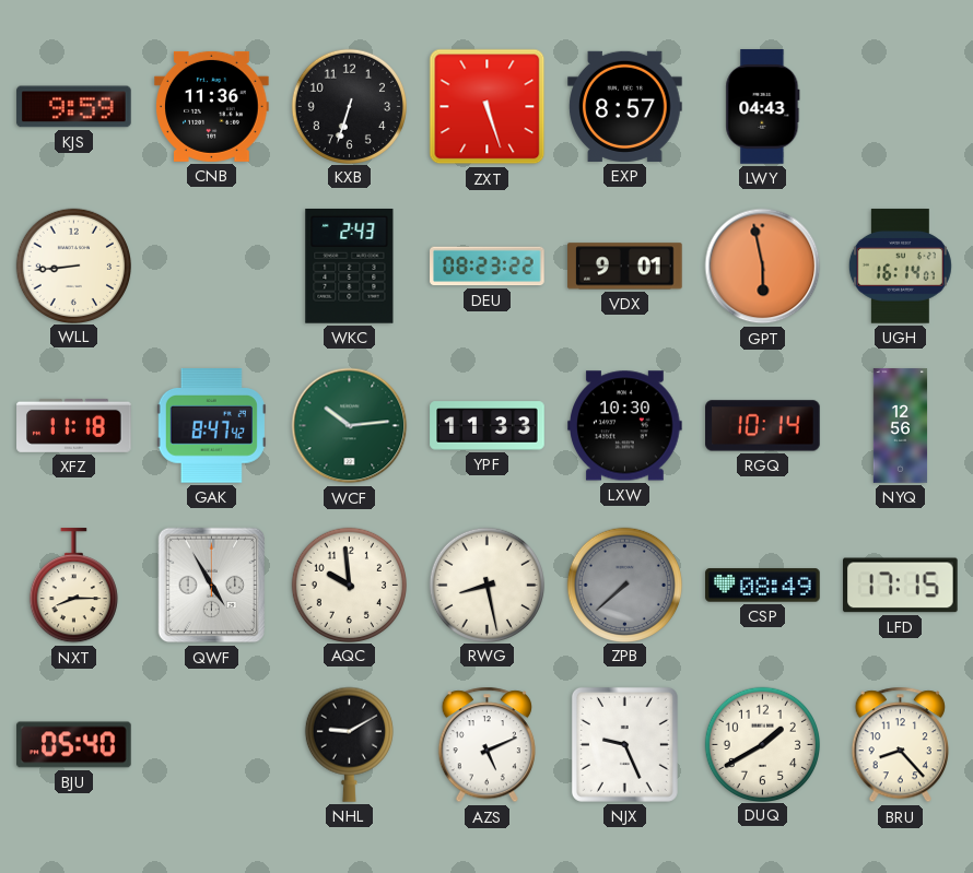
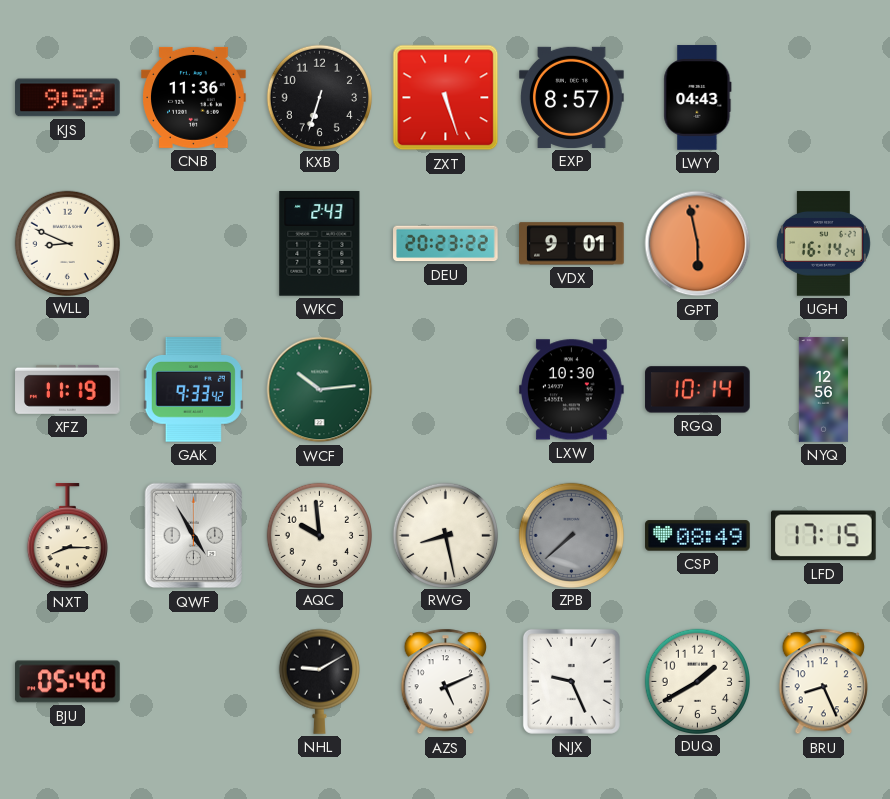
WLL: 8:44 -> 8:49 (67, 243)
DEU: 08:23 -> 20:23 (446, 244)
UGH: 16:14:07 -> 16:14:24 (823, 244)
XFZ: 11:18 -> 11:19 (68, 389)
GAK: 8:47 -> 9:33 (193, 390)
YPF: 11:33 -> none (488, 426)
BRU: 8:23 -> 8:26 (823, 682)
